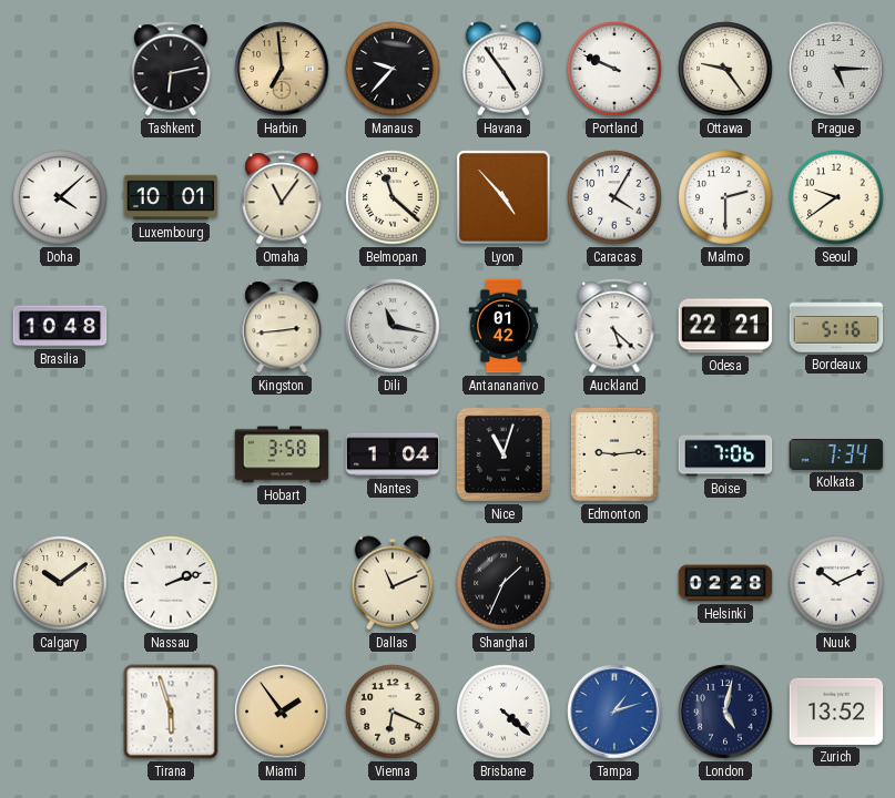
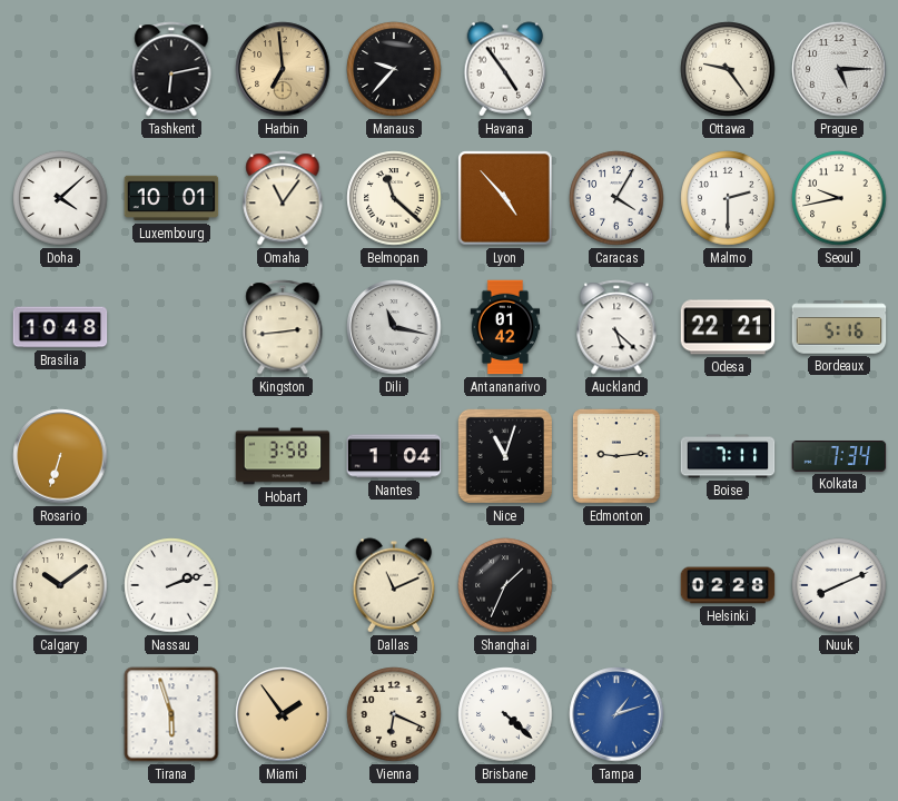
Portland: 9:49 -> none (614, 69)
Seoul: 9:39 -> 9:43 (839, 198)
Rosario: none -> 6:33 (60, 456)
Boise: 7:06 -> 7:11 (728, 456)
Nuuk: 10:11 -> 8:11 (839, 585)
London: 5:02 -> none (725, 712)
Zurich: 13:52 -> none (836, 712)
